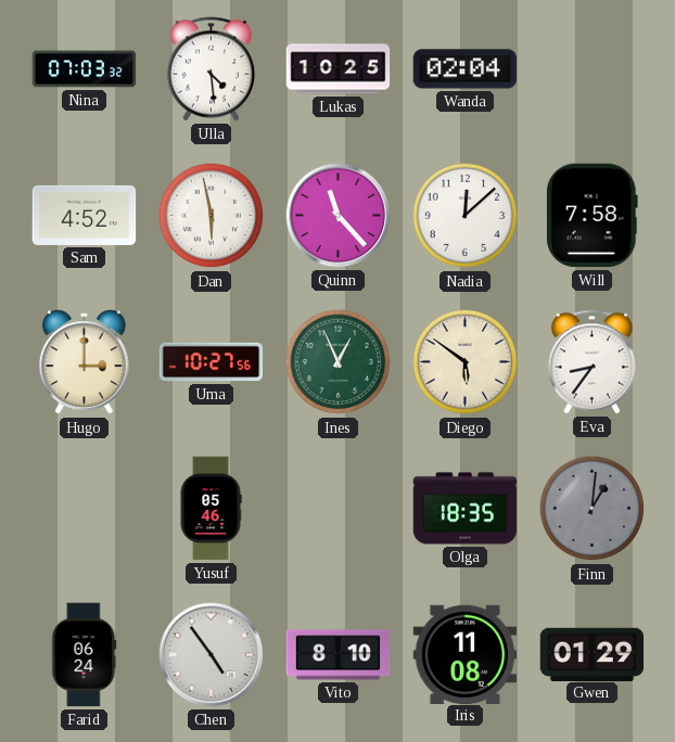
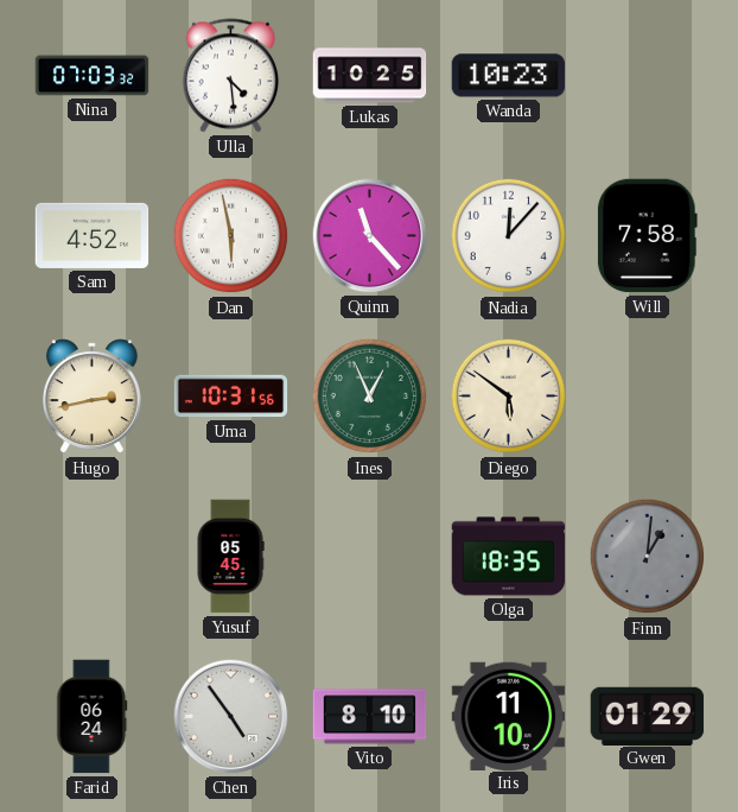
Wanda: 02:04 -> 10:23 (509, 76)
Nadia: 12:08 -> 12:07 (509, 236)
Hugo: 3:00 -> 2:43 (91, 397)
Uma: 10:27 -> 10:31 (231, 397)
Eva: 8:36 -> none (593, 362)
Yusuf: 05:46 -> 05:45 (230, 557)
Iris: 11:08 -> 11:10 (509, 716)
